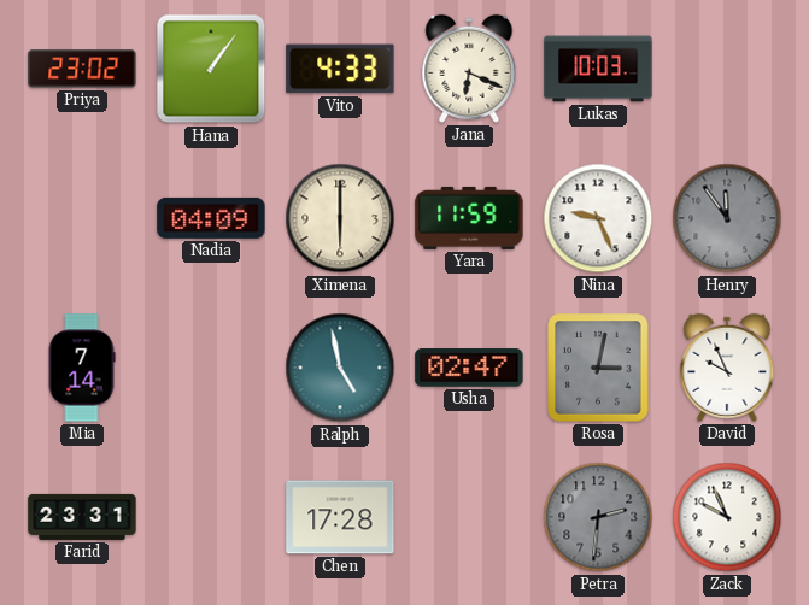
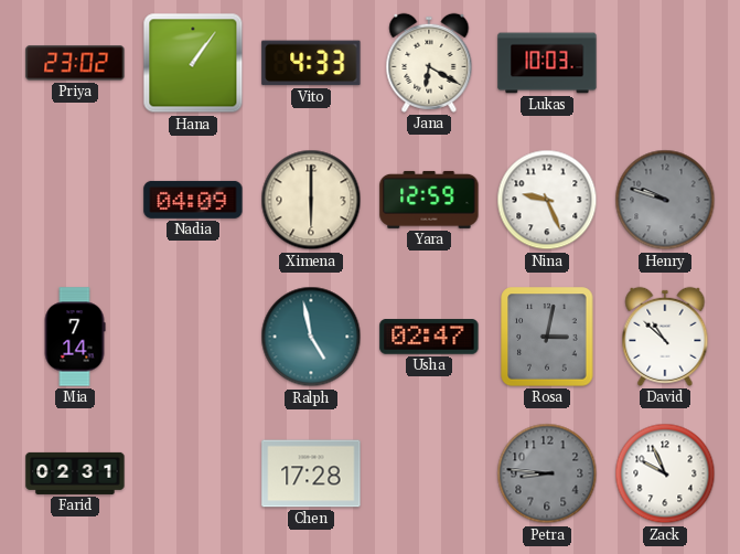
Jana: 6:19 -> 6:20 (429, 63)
Yara: 11:59 -> 12:59 (429, 200)
Henry: 11:54 -> 9:48 (665, 200)
David: 9:56 -> 10:52 (665, 337)
Farid: 23:31 -> 02:31 (75, 473)
Petra: 2:31 -> 8:46 (547, 473)
